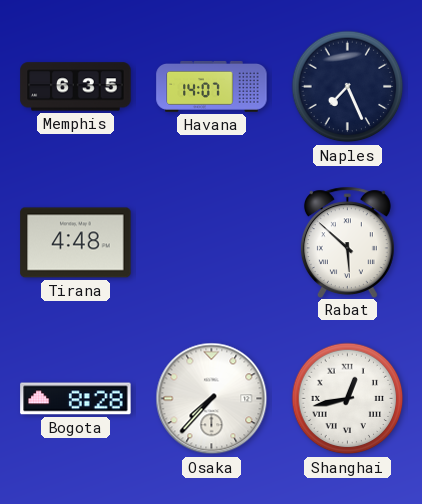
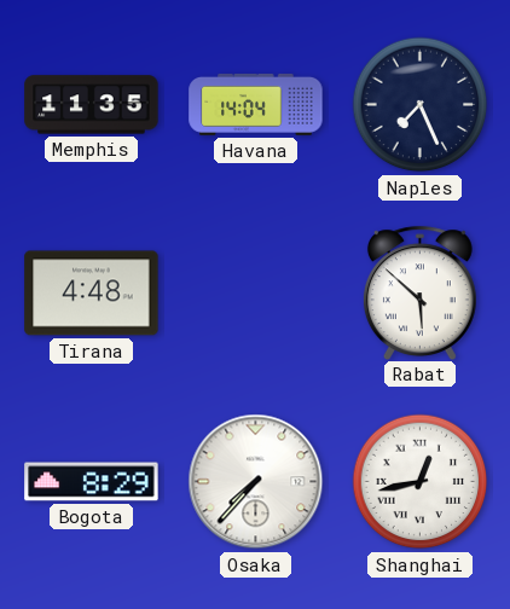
Memphis: 6:35 -> 11:35 (92, 105)
Havana: 14:07 -> 14:04 (256, 104)
Bogota: 8:28 -> 8:29 (92, 482)
